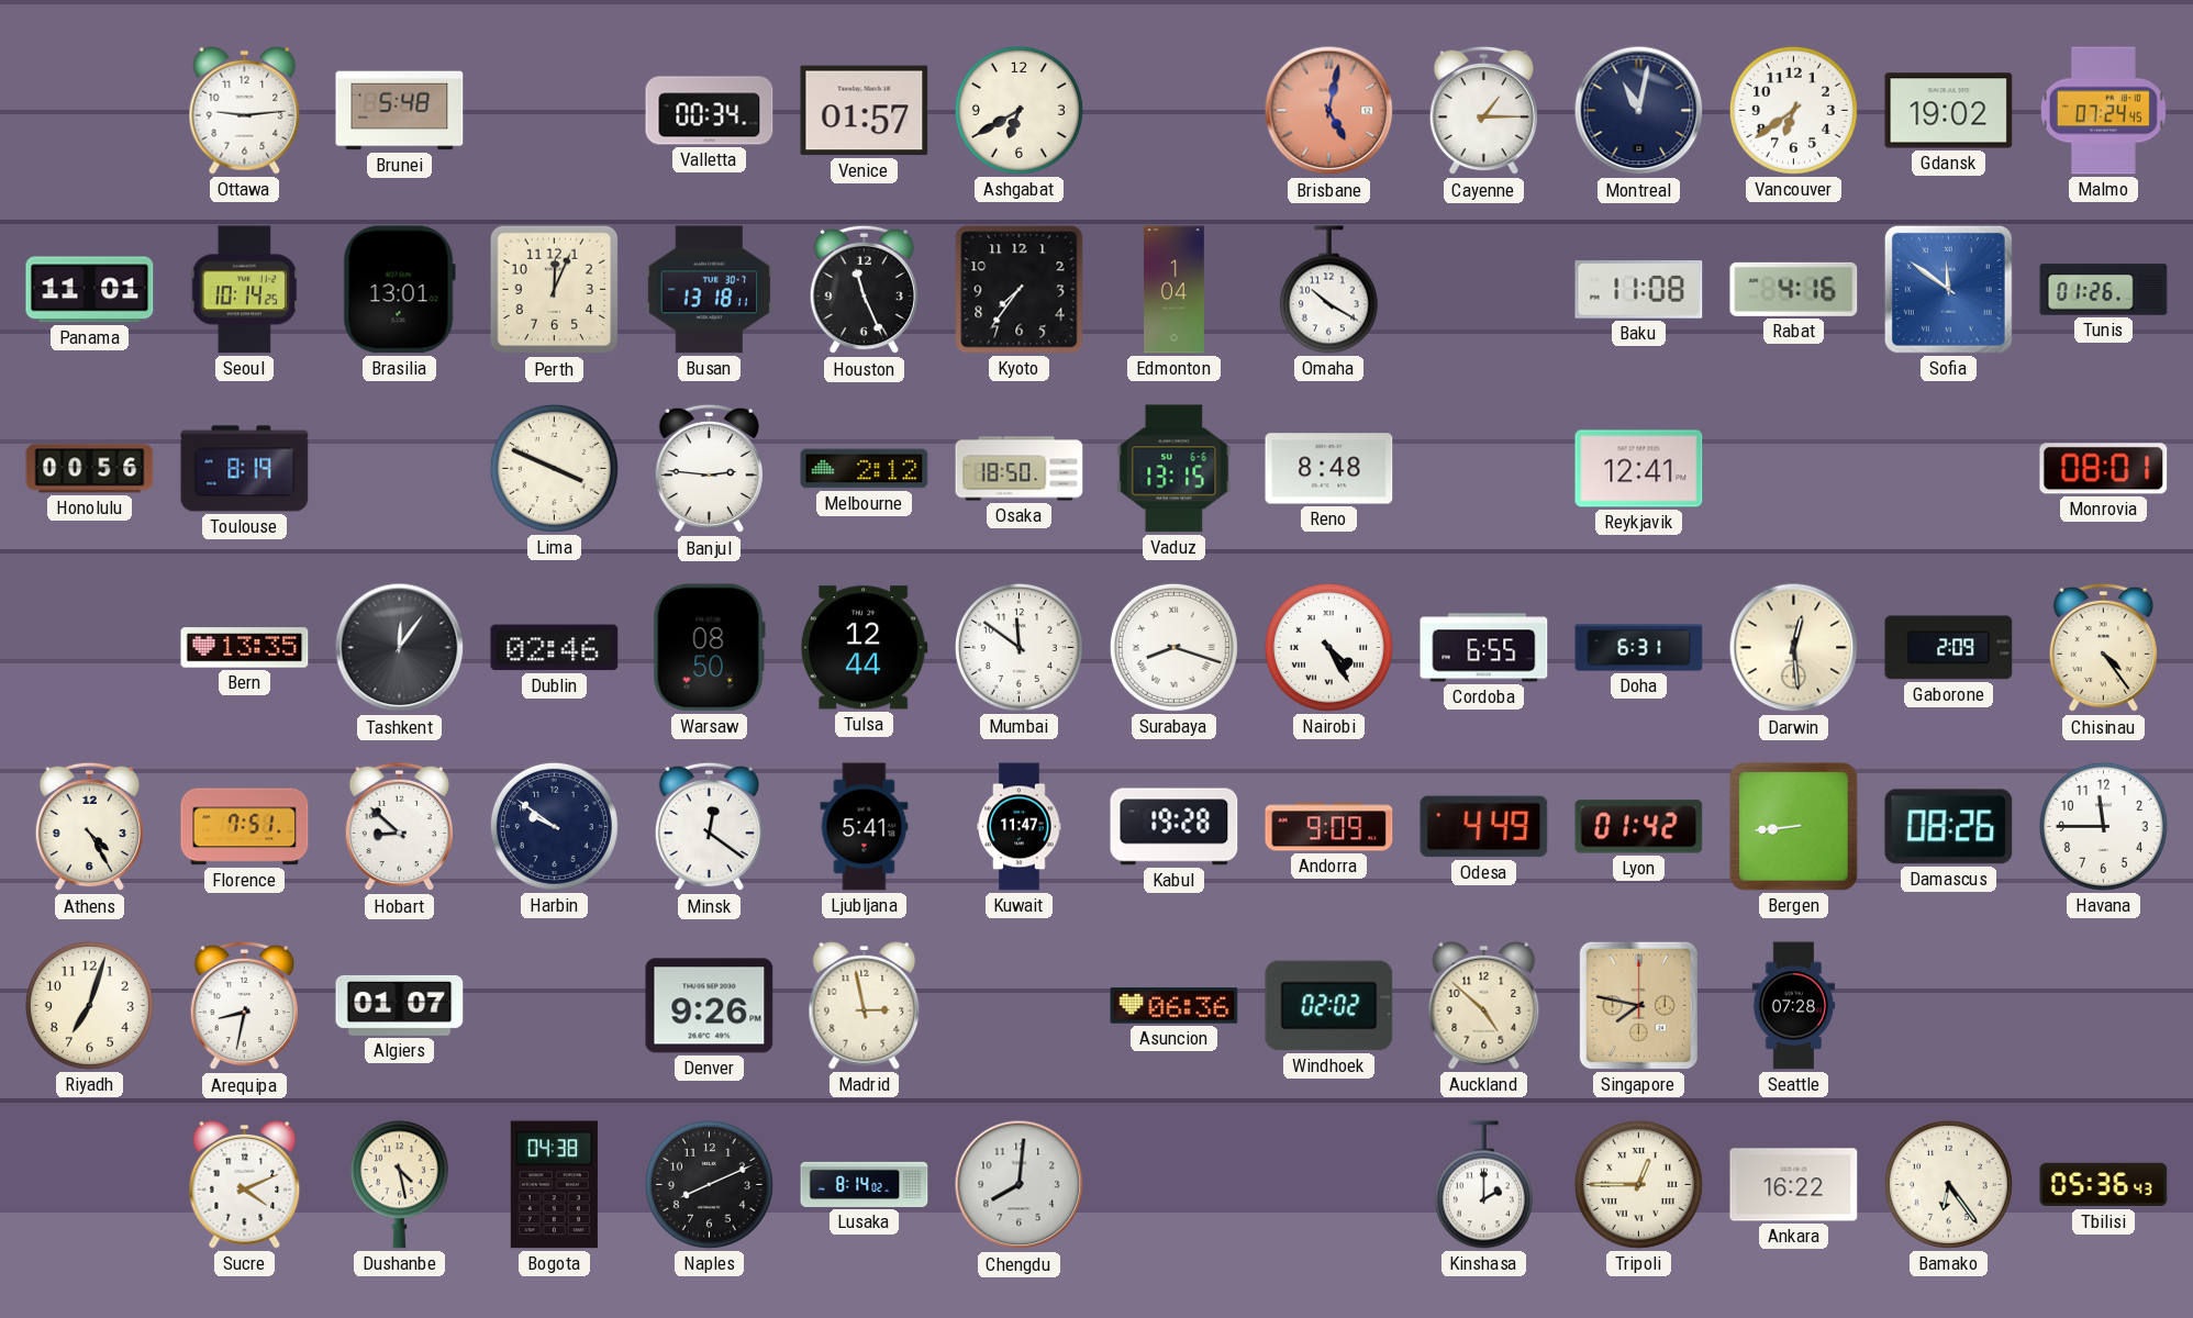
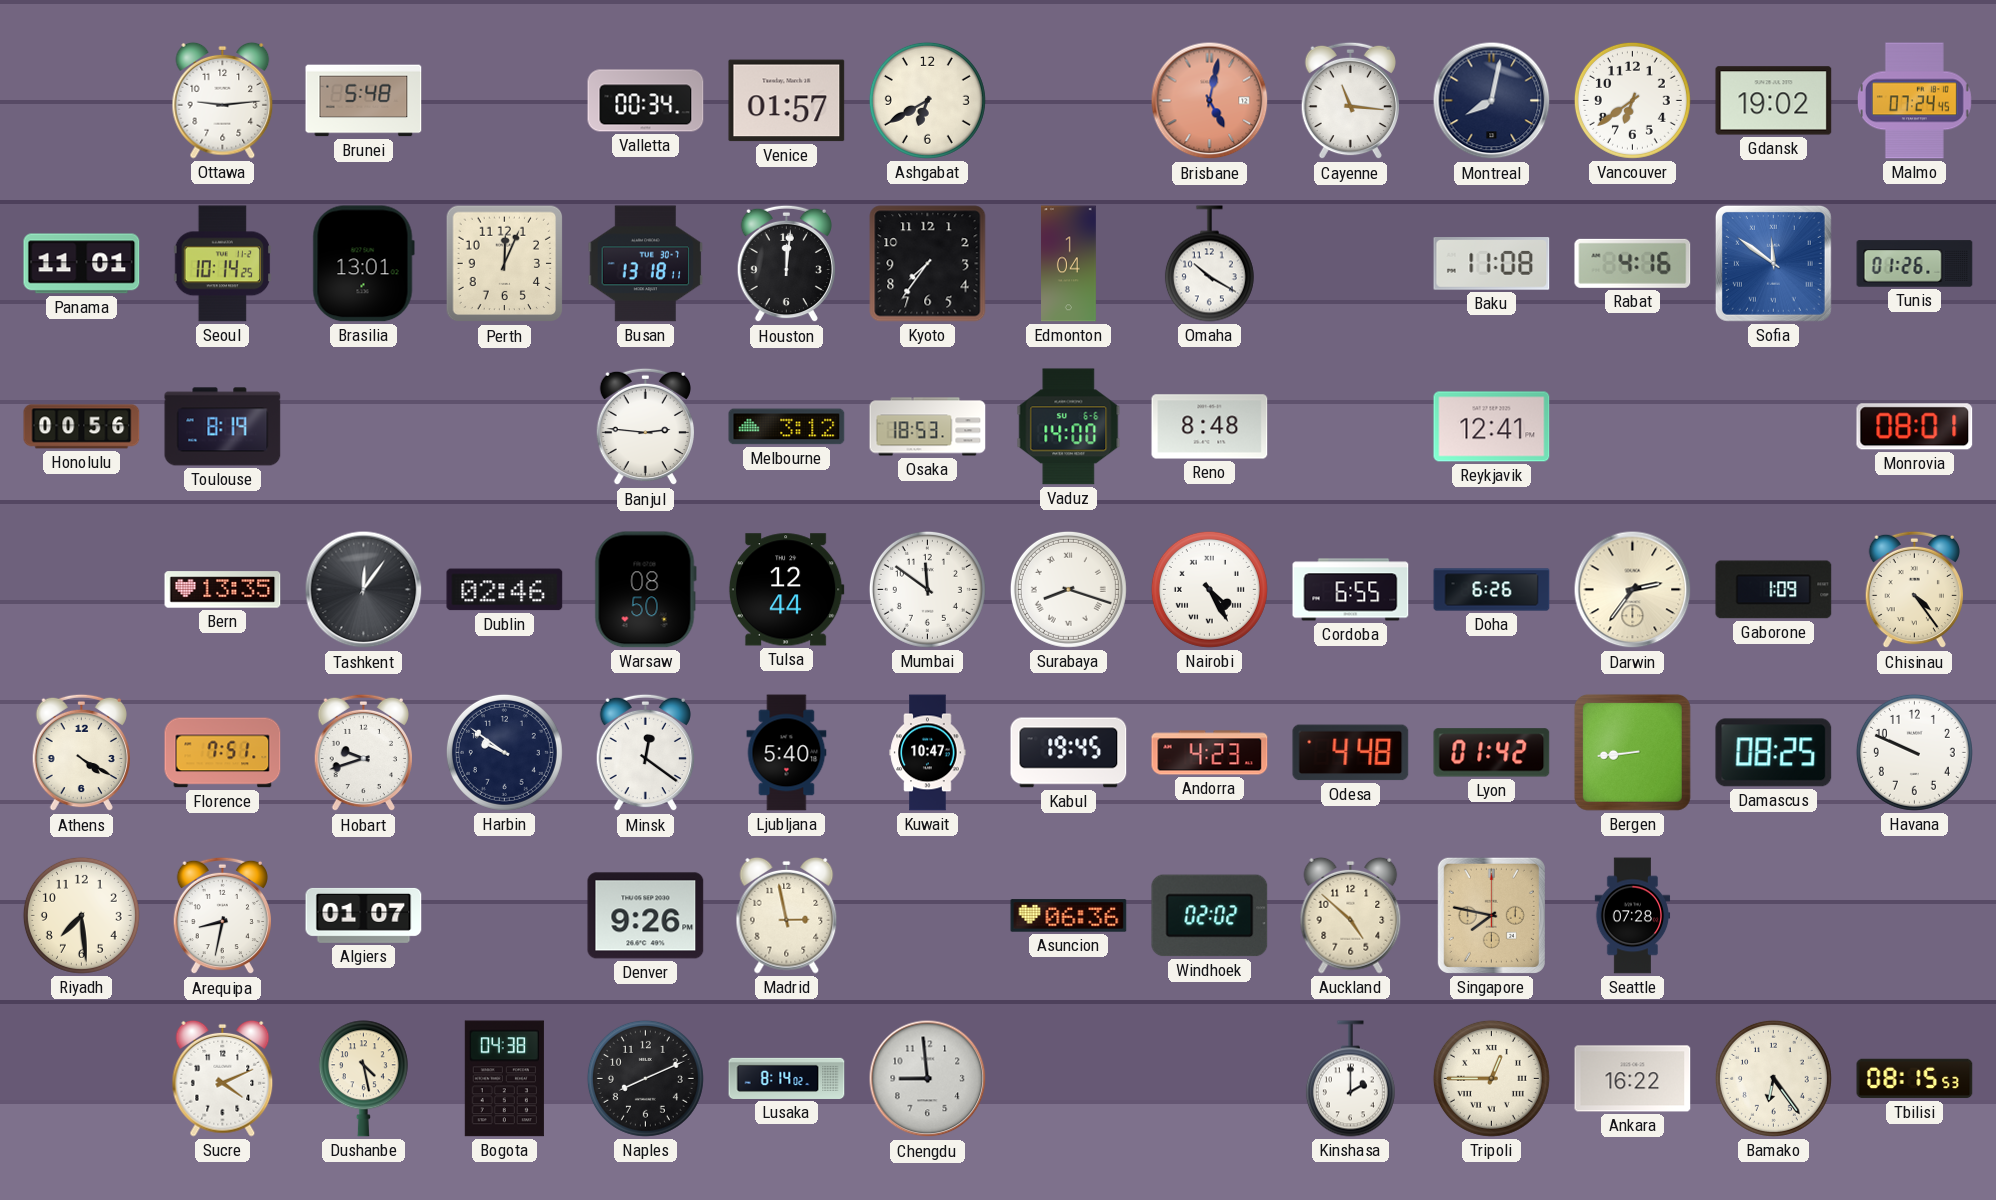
Cayenne: 1:15 -> 11:16 (1350, 101)
Montreal: 11:02 -> 8:02 (1492, 101)
Houston: 11:26 -> 12:01 (786, 264)
Lima: 3:49 -> none (554, 468)
Melbourne: 2:12 -> 3:12 (787, 427)
Osaka: 18:50 -> 18:53 (928, 427)
Vaduz: 13:15 -> 14:00 (1069, 427)
Doha: 6:31 -> 6:26 (1492, 590)
Darwin: 12:29 -> 2:36 (1633, 590)
Gaborone: 2:09 -> 1:09 (1774, 590)
Athens: 4:25 -> 4:20 (81, 753)
Hobart: 8:52 -> 9:42 (363, 753)
Ljubljana: 5:41 -> 5:40 (787, 753)
Kuwait: 11:47 -> 10:47 (928, 753)
Kabul: 19:28 -> 19:45 (1069, 753)
Andorra: 9:09 -> 4:23 (1210, 753)
Odesa: 4:49 -> 4:48 (1351, 753)
Damascus: 08:26 -> 08:25 (1774, 753)
Havana: 11:45 -> 9:49 (1914, 752)
Riyadh: 7:03 -> 7:29 (81, 915)
Chengdu: 8:01 -> 8:59 (928, 1079)
Tbilisi: 05:36 -> 08:15 (1915, 1079)
